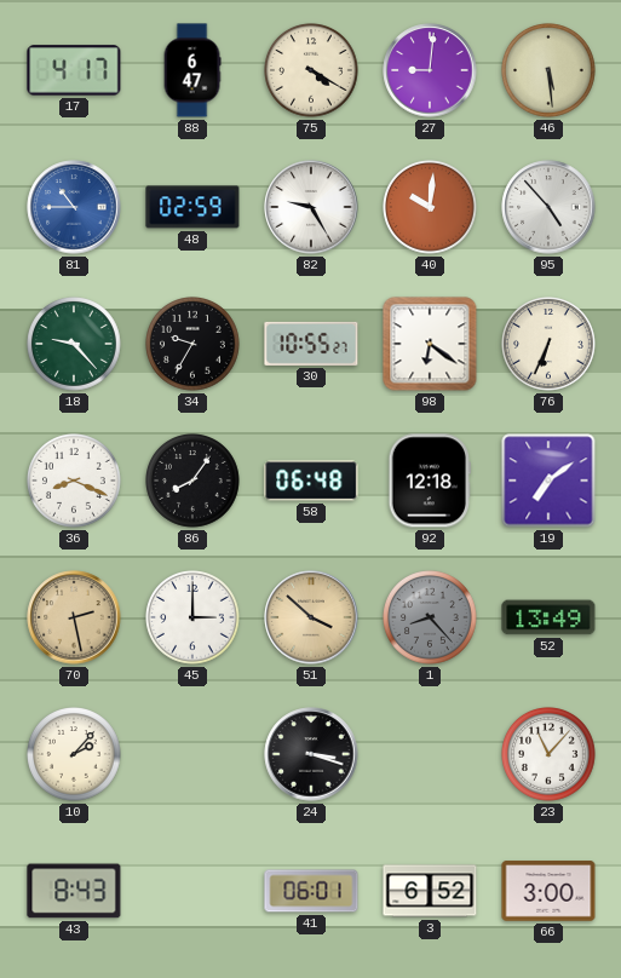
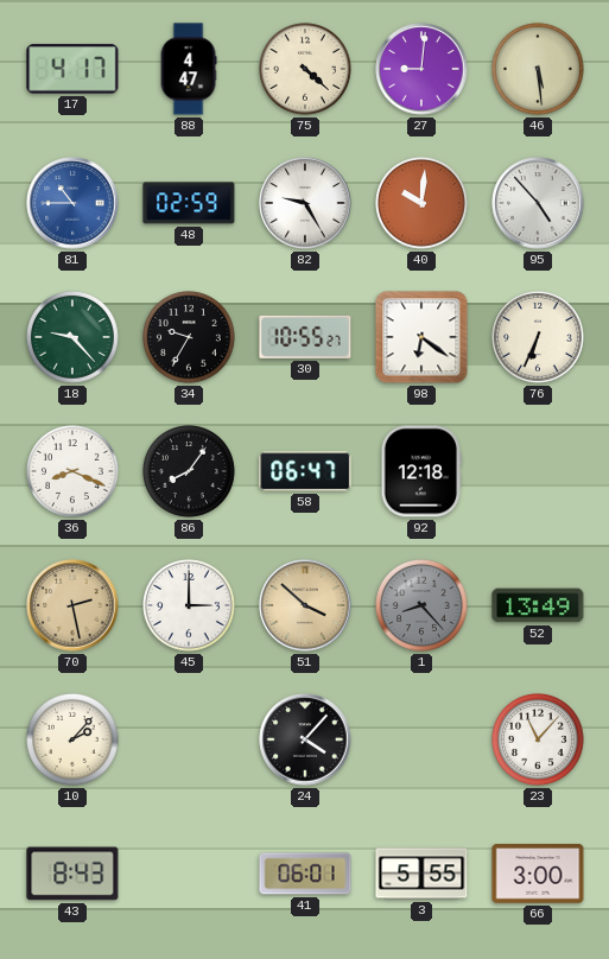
88: 6:47 -> 4:47 (189, 69)
75: 4:20 -> 4:22 (306, 70)
58: 06:48 -> 06:47 (305, 471)
19: 7:09 -> none (548, 481)
24: 3:18 -> 4:07 (305, 739)
3: 6:52 -> 5:55 (421, 874)
